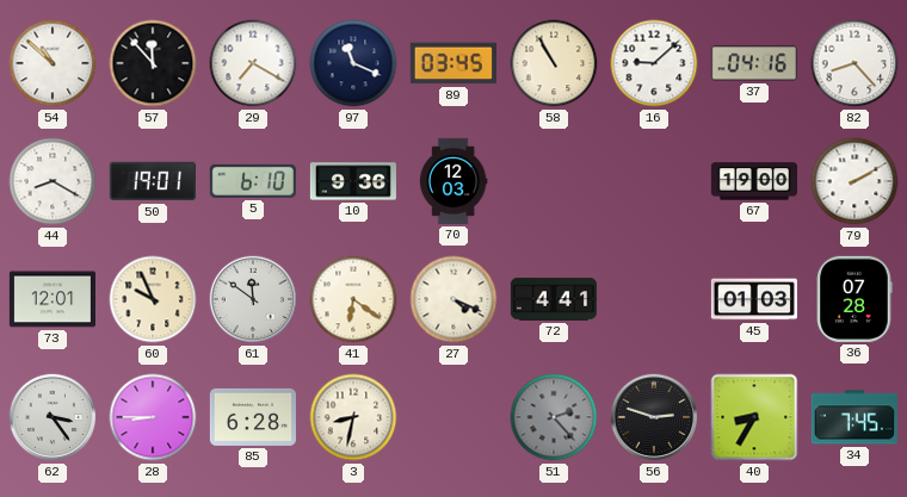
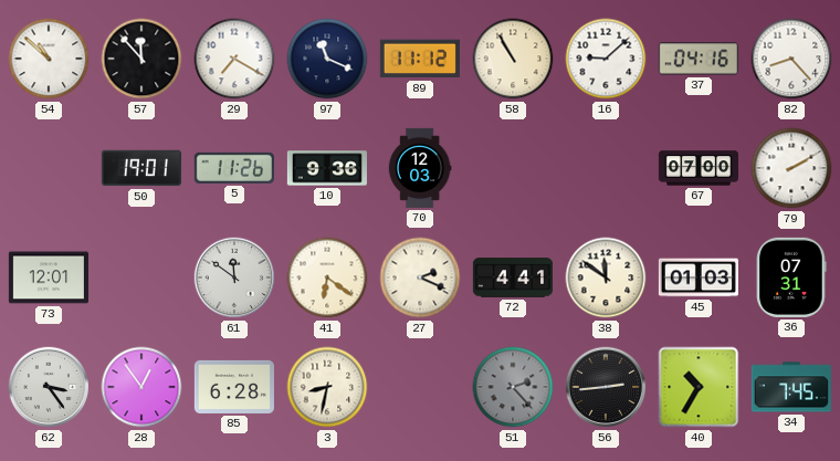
89: 03:45 -> 11:12 (420, 59)
44: 8:20 -> none (53, 181)
5: 6:10 -> 11:26 (234, 168)
67: 19:00 -> 07:00 (697, 168)
60: 9:56 -> none (153, 299)
27: 4:19 -> 2:19 (420, 277)
38: none -> 11:51 (606, 277)
36: 07:28 -> 07:31 (791, 277)
28: 8:45 -> 12:54 (141, 387)
56: 2:48 -> 2:44 (606, 387)
40: 8:35 -> 10:35 (699, 387)
